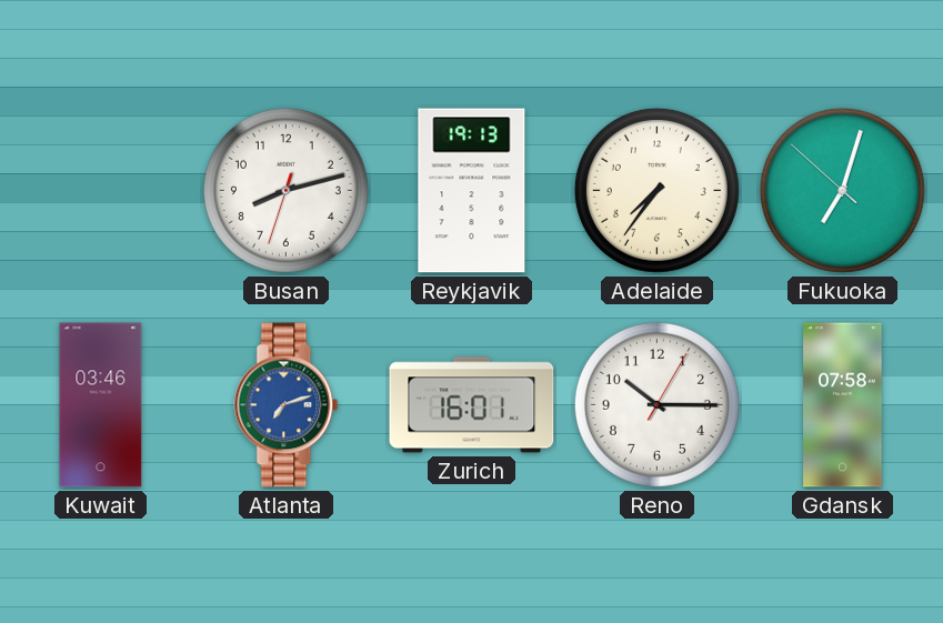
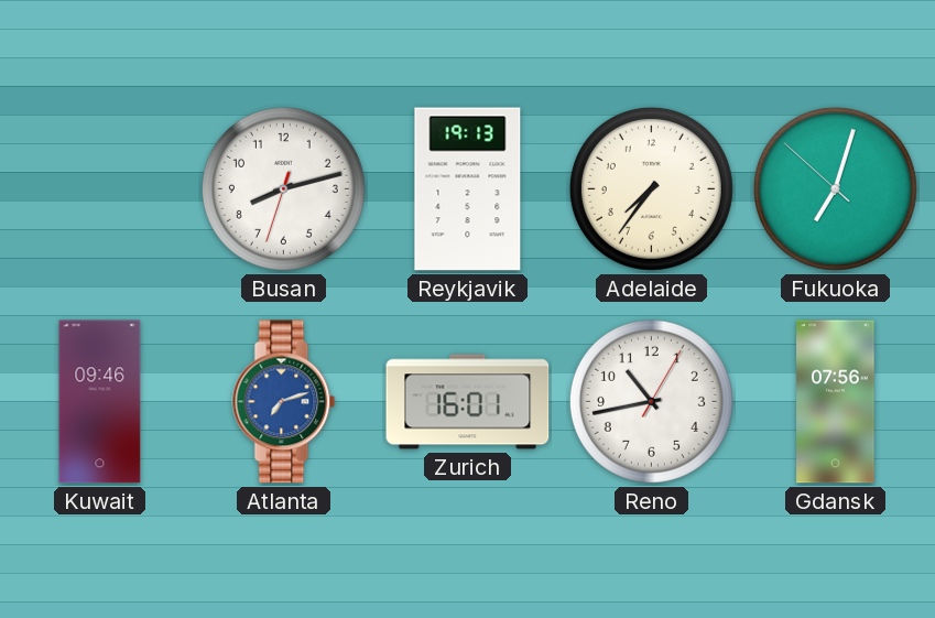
Kuwait: 03:46 -> 09:46 (100, 402)
Reno: 10:15 -> 10:43 (651, 401)
Gdansk: 07:58 -> 07:56 (836, 402)
